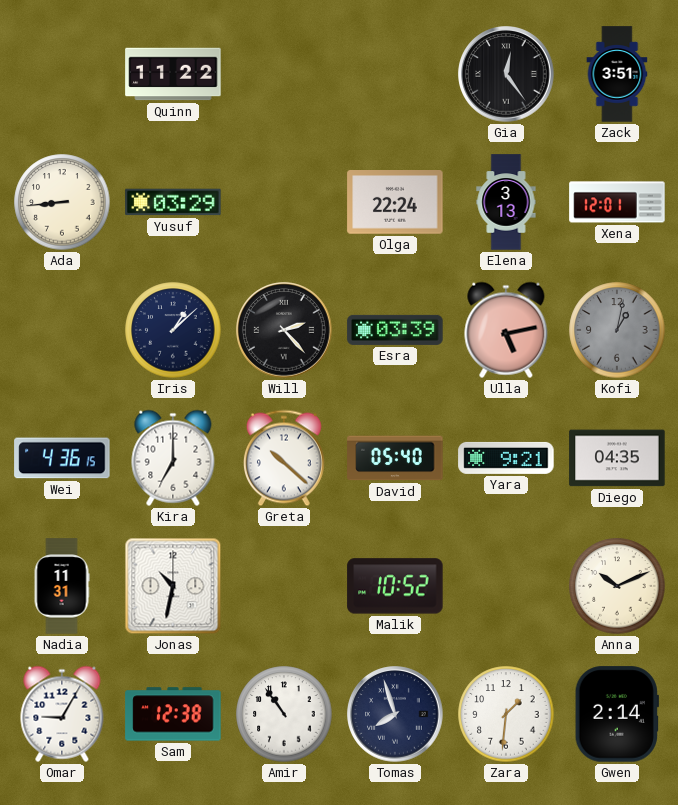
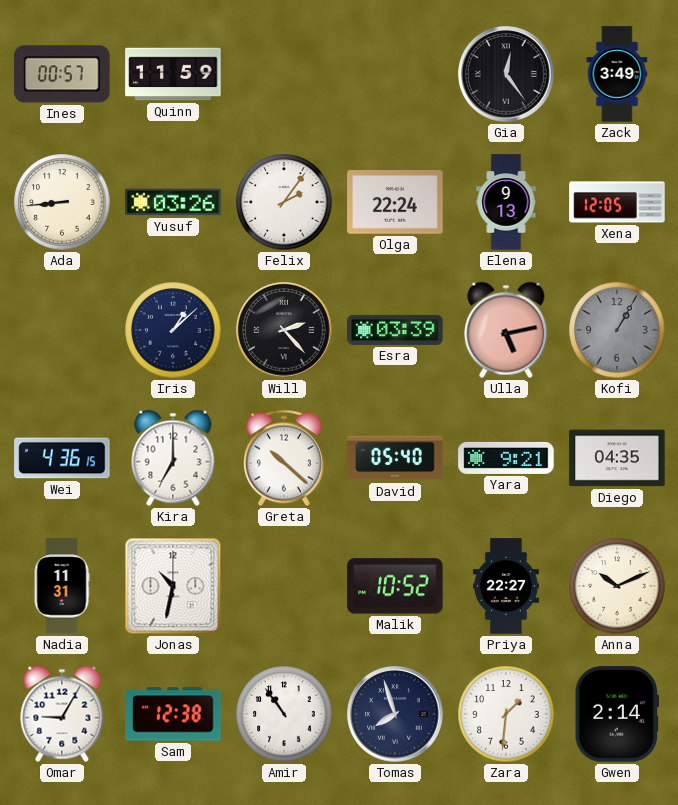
Ines: none -> 00:57 (62, 74)
Quinn: 11:22 -> 11:59 (173, 74)
Zack: 3:51 -> 3:49 (617, 74)
Yusuf: 03:29 -> 03:26 (173, 202)
Felix: none -> 2:06 (284, 202)
Elena: 3:13 -> 9:13 (506, 202)
Xena: 12:01 -> 12:05 (617, 202)
Kofi: 1:02 -> 1:05 (617, 330)
Priya: none -> 22:27 (506, 586)
